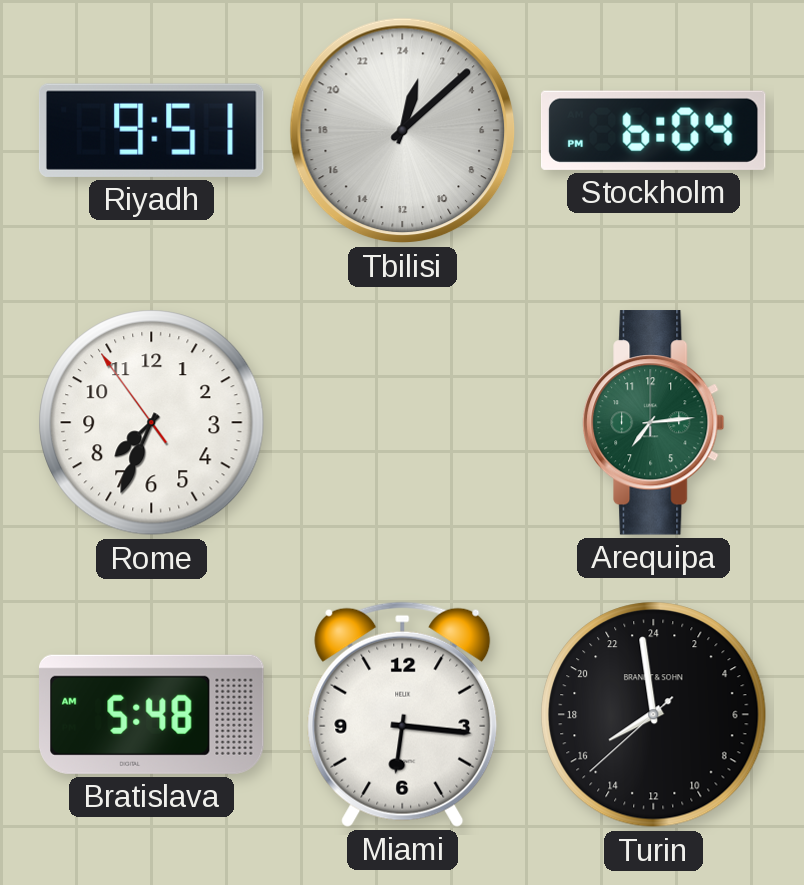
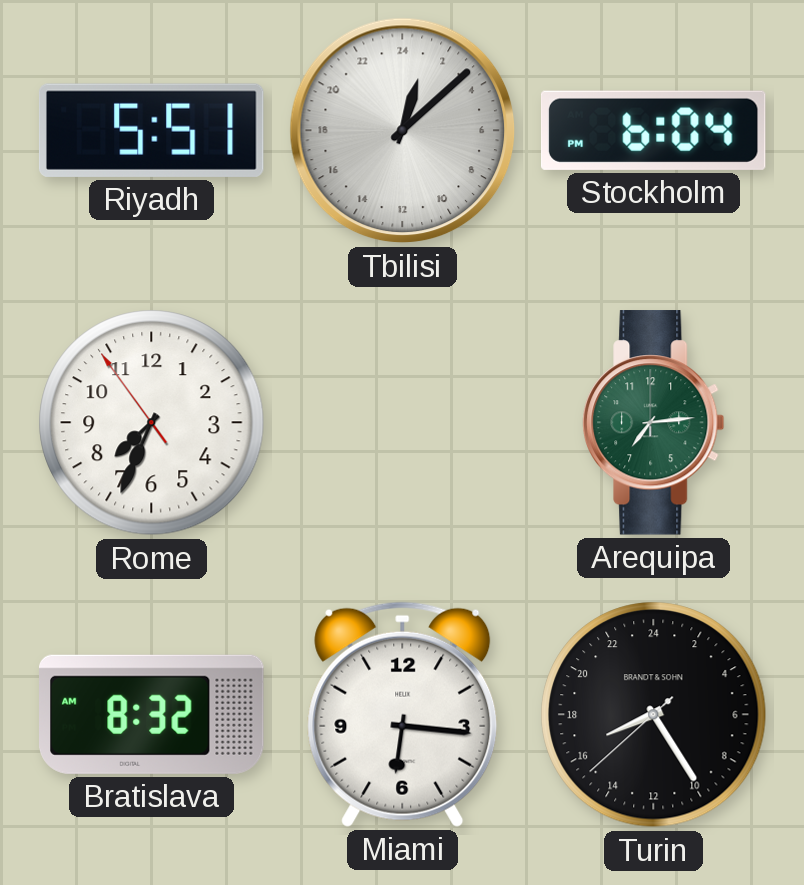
Riyadh: 9:51 -> 5:51 (151, 130)
Bratislava: 5:48 -> 8:32 (152, 714)
Turin: 15:58 -> 16:24 (654, 715)
